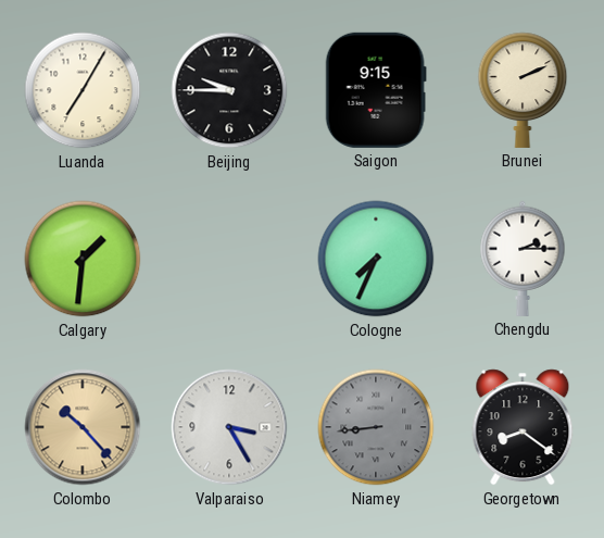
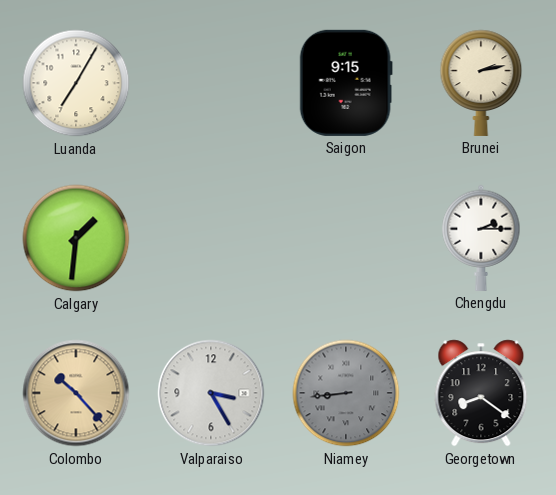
Beijing: 9:45 -> none (229, 90)
Brunei: 2:11 -> 2:13 (481, 83)
Cologne: 7:34 -> none (376, 259)
